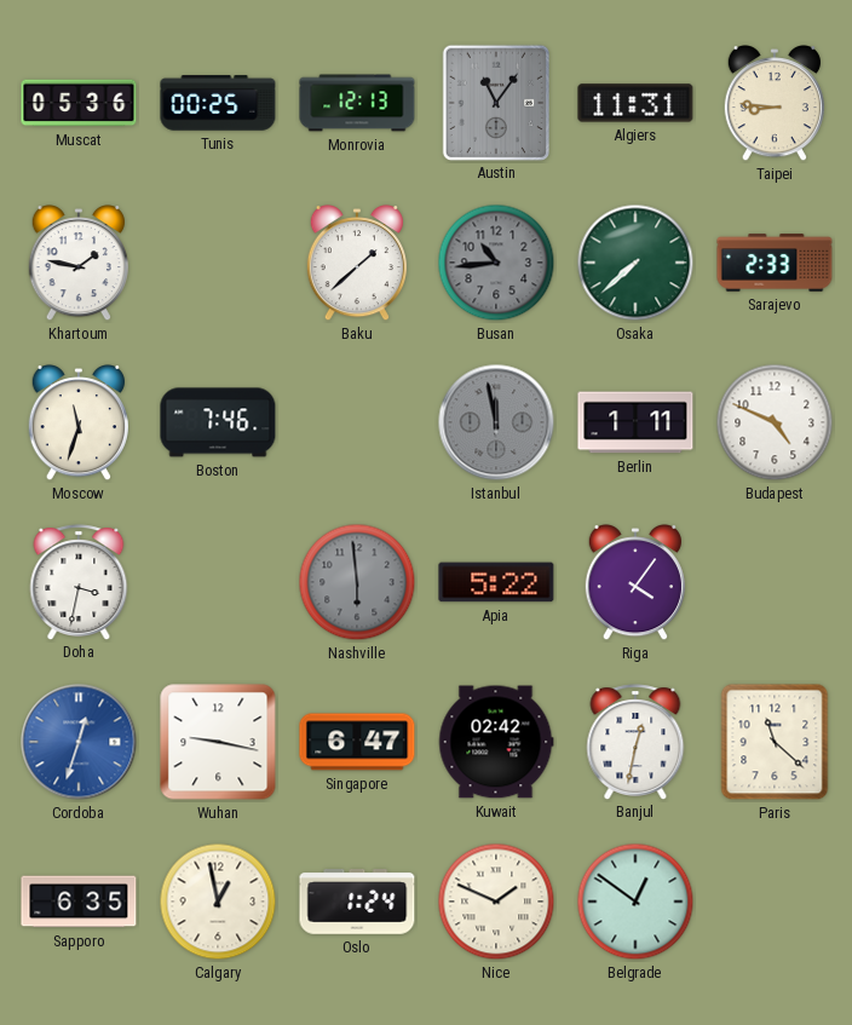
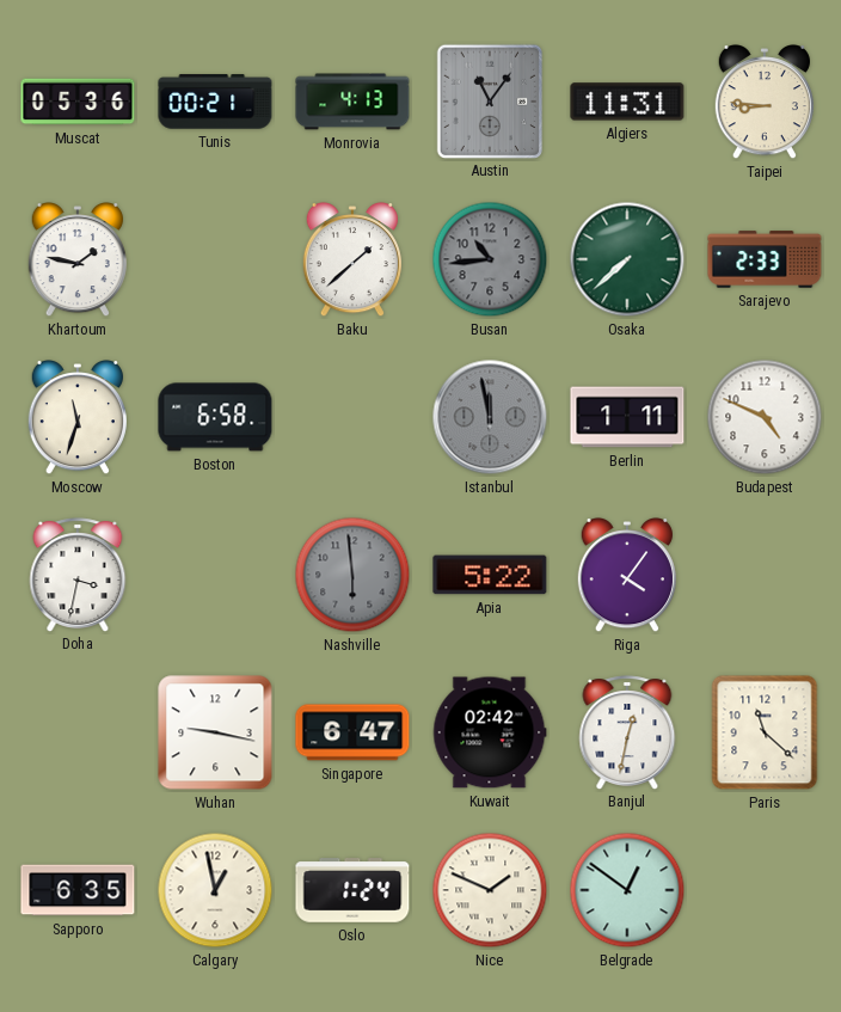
Tunis: 00:25 -> 00:21 (215, 102)
Monrovia: 12:13 -> 4:13 (352, 102)
Boston: 7:46 -> 6:58 (215, 417)
Cordoba: 12:33 -> none (79, 742)
